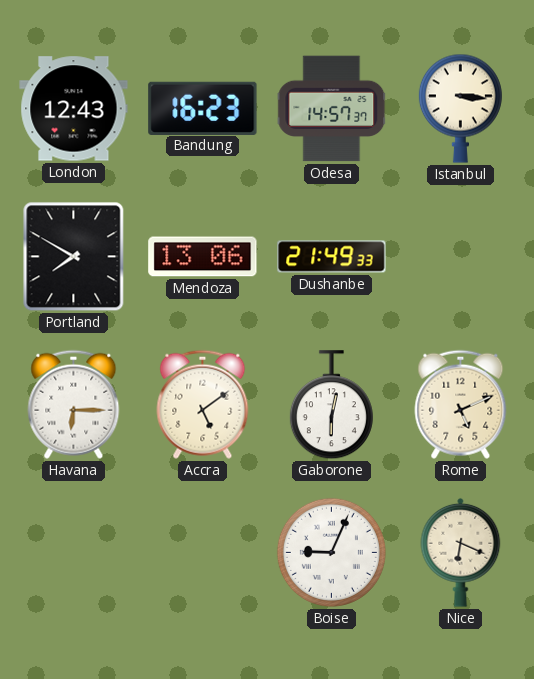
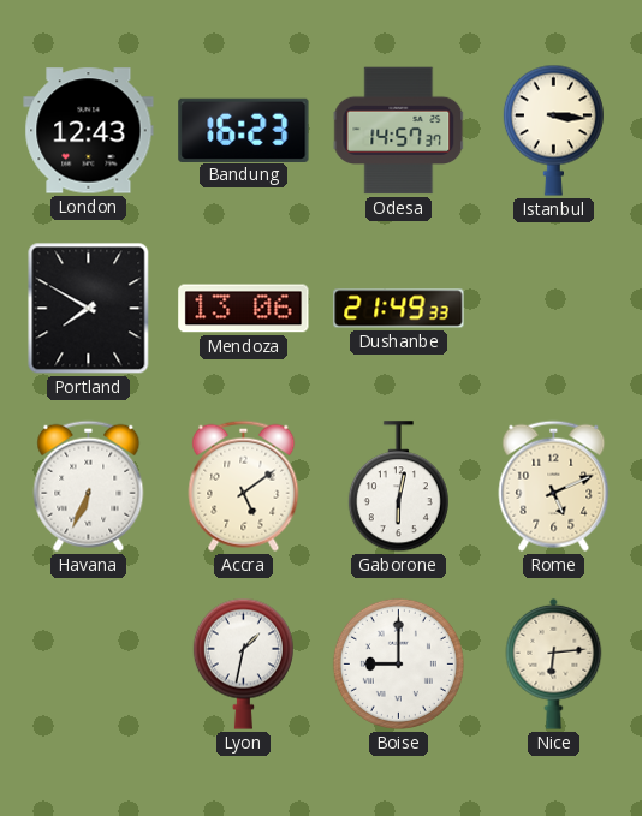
Havana: 6:15 -> 6:34 (89, 486)
Lyon: none -> 1:32 (243, 663)
Boise: 9:04 -> 9:00 (398, 663)
Nice: 6:19 -> 6:14 (554, 663)
